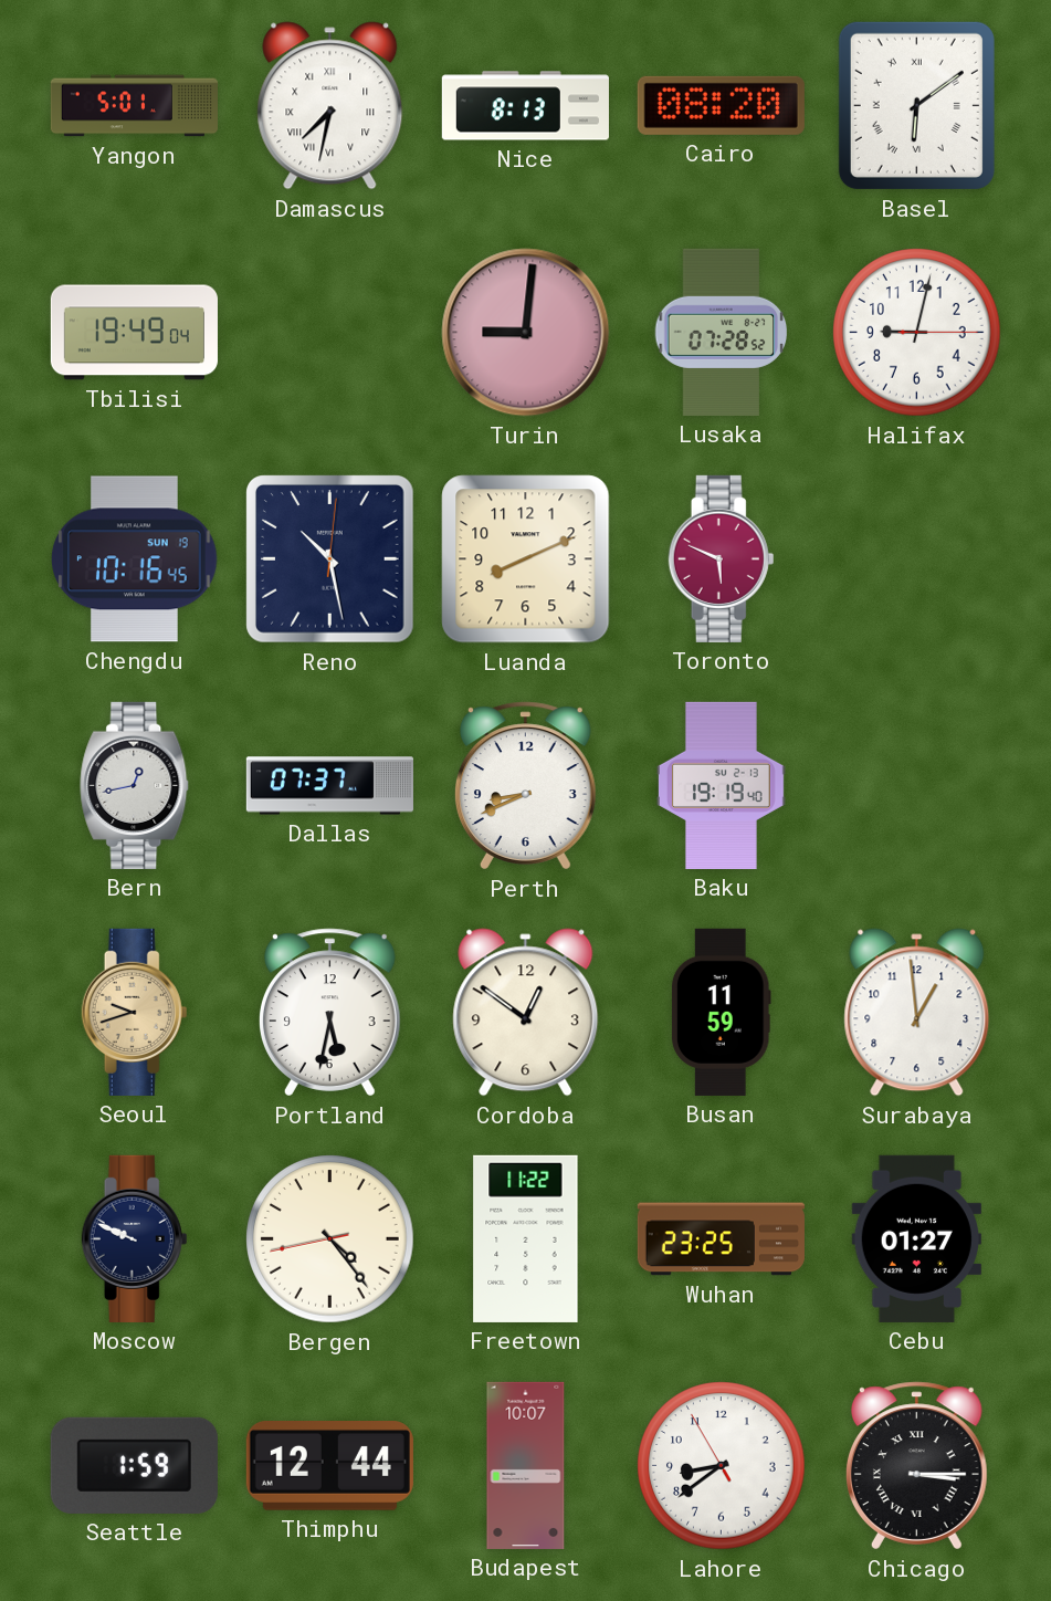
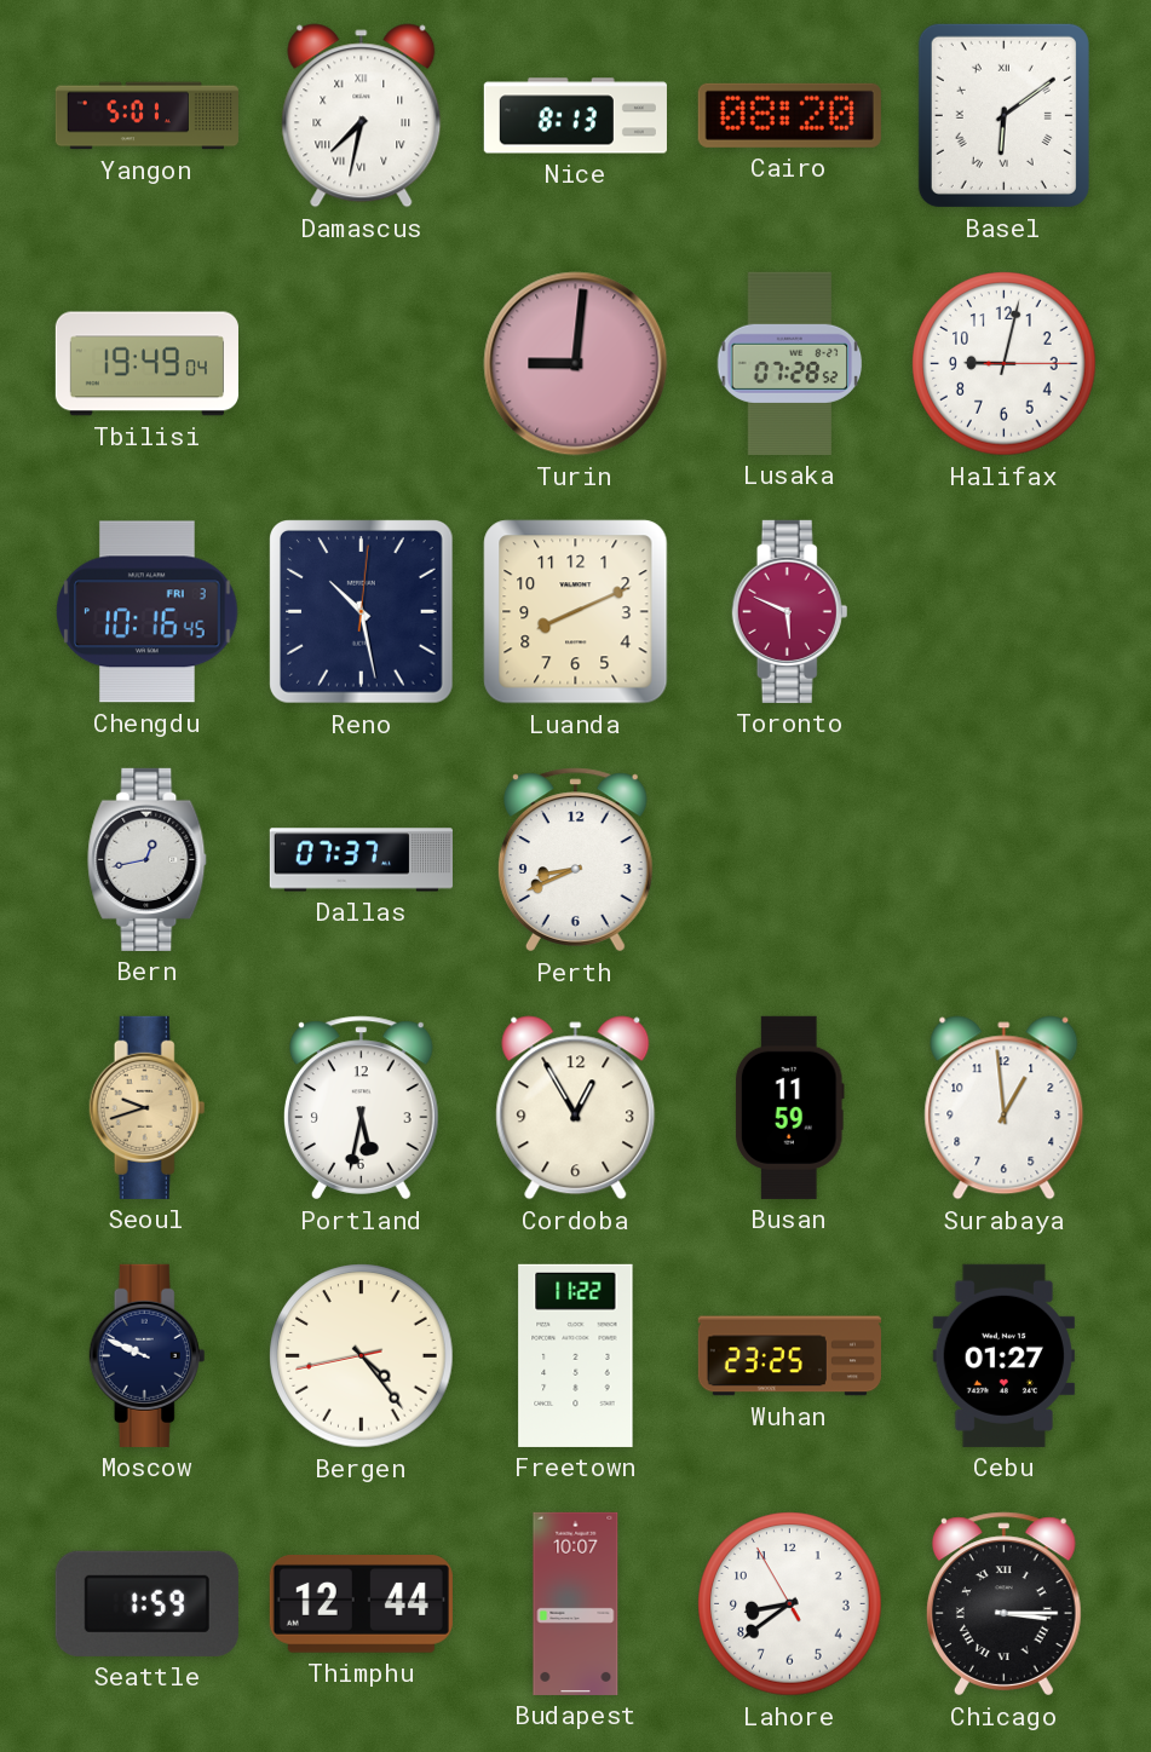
Chengdu date: SUN 19 -> FRI 3 (148, 612)
Baku: 19:19 -> none (721, 785)
Cordoba: 12:51 -> 12:55 (576, 1108)
